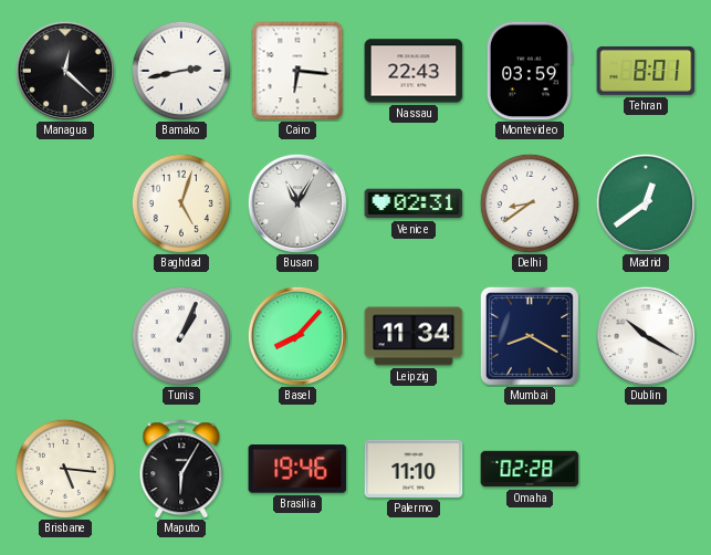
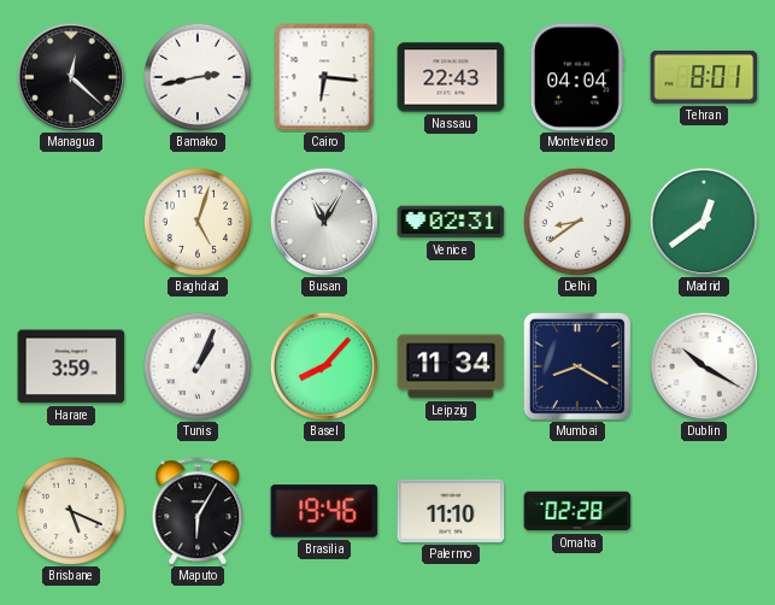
Montevideo: 03:59 -> 04:04 (577, 77)
Harare: none -> 3:59 (71, 366)
Brisbane: 5:16 -> 5:19 (71, 511)
